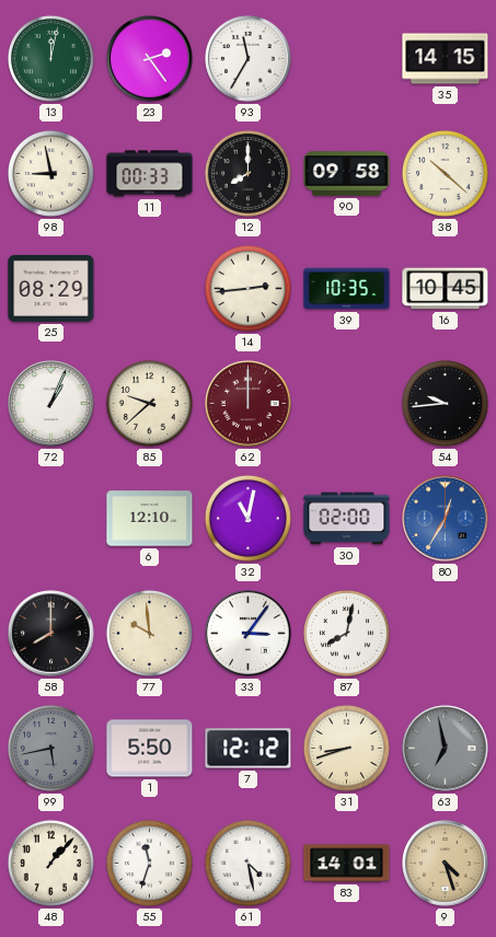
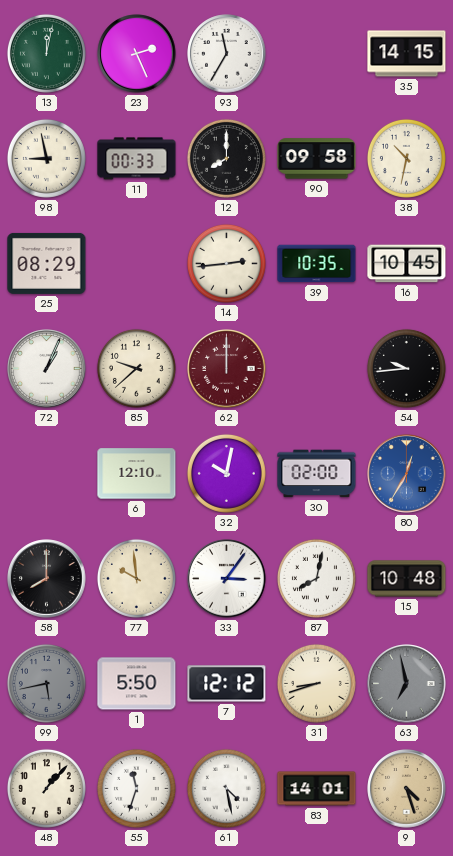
23: 2:24 -> 2:26 (137, 54)
38: 10:22 -> 10:32 (406, 158)
32: 11:02 -> 10:02 (226, 473)
15: none -> 10:48 (407, 579)
